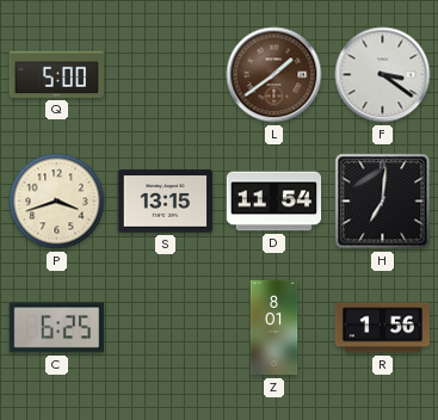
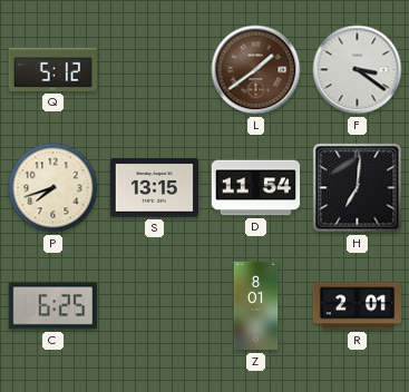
Q: 5:00 -> 5:12 (52, 69)
P: 3:42 -> 7:42 (53, 188)
R: 1:56 -> 2:01 (358, 306)
